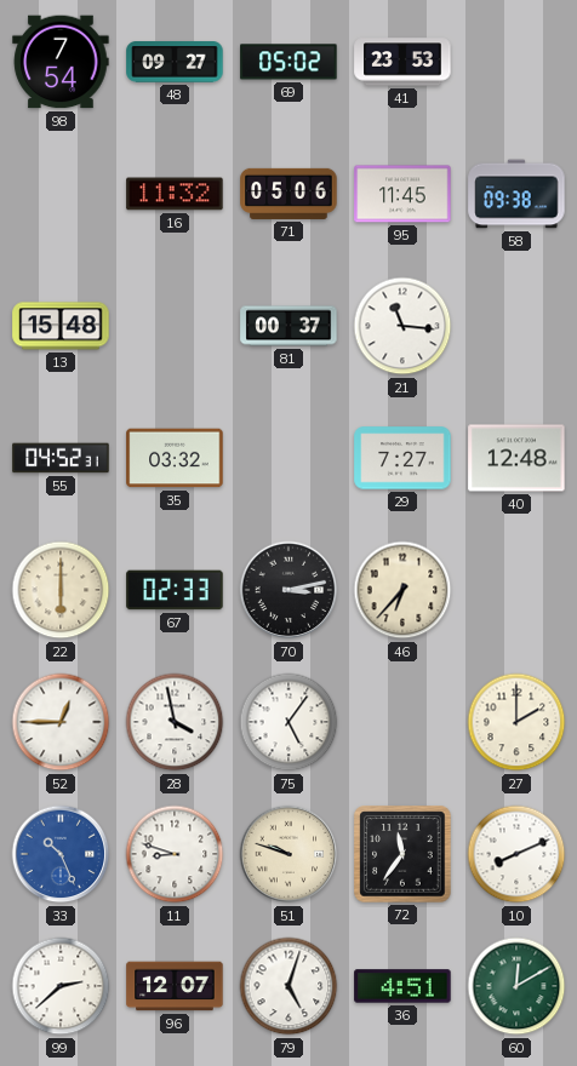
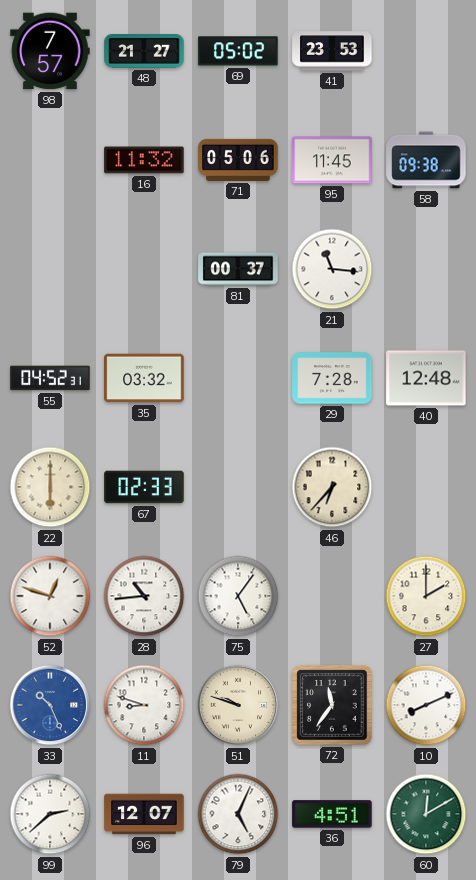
98: 7:54 -> 7:57 (50, 51)
48: 09:27 -> 21:27 (144, 52)
13: 15:48 -> none (61, 326)
29: 7:27 -> 7:28 (332, 378)
70: 3:13 -> none (288, 590)
52: 12:45 -> 12:48 (50, 596)
28: 3:58 -> 10:44 (144, 596)
79: 5:03 -> 5:04 (238, 814)
